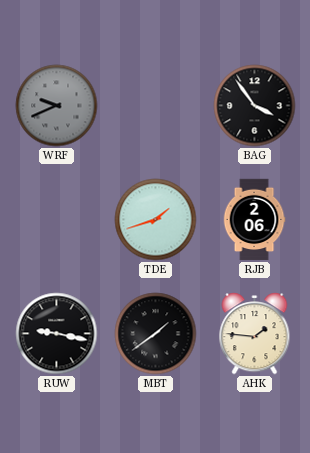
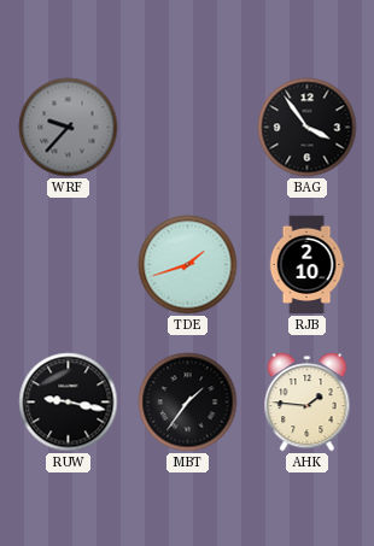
WRF: 9:41 -> 9:37 (69, 128)
RJB: 2:06 -> 2:10 (306, 265)
MBT: 1:39 -> 1:36 (188, 403)
